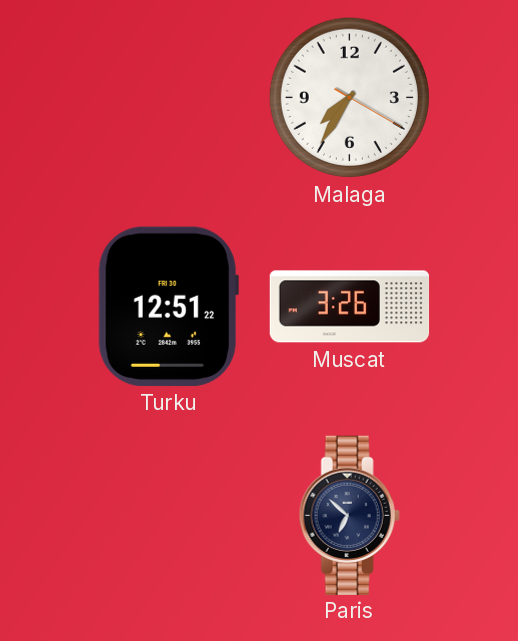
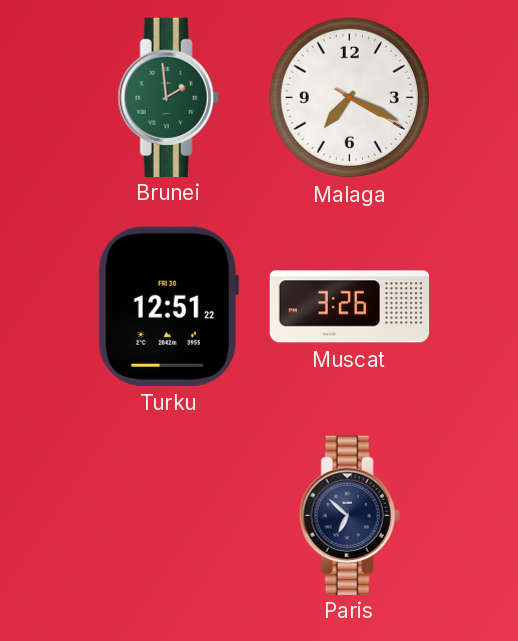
Brunei: none -> 1:59 (168, 97)
Malaga: 7:35 -> 7:19 (349, 97)
